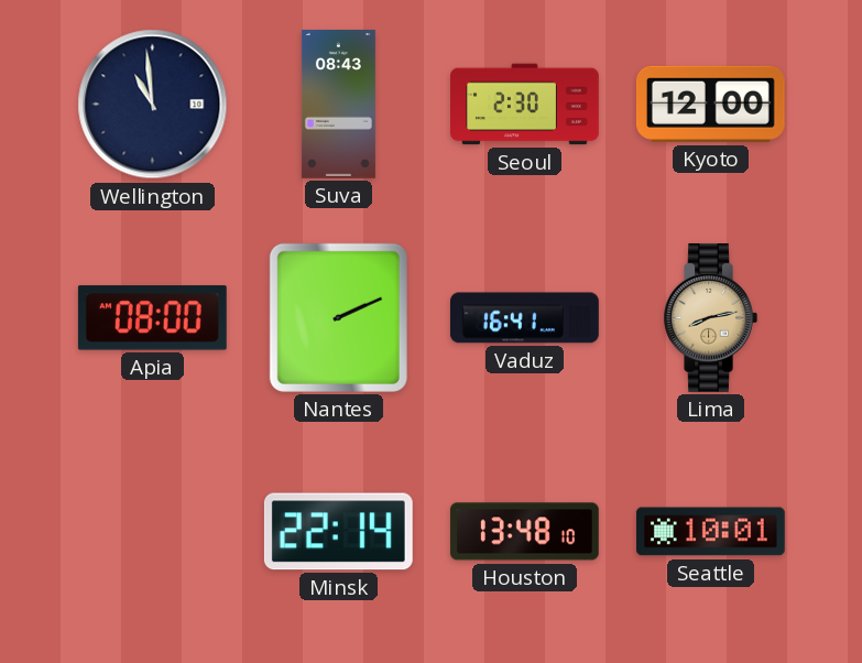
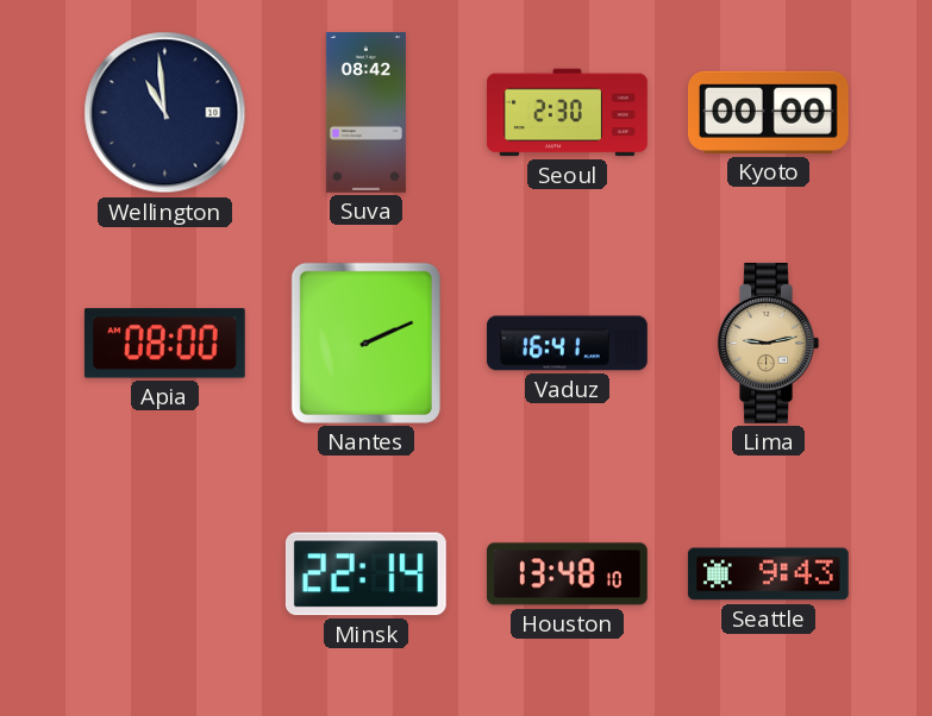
Suva: 08:43 -> 08:42 (365, 113)
Kyoto: 12:00 -> 00:00 (768, 112)
Lima: 8:13 -> 9:13 (768, 343)
Seattle: 10:01 -> 9:43 (768, 574)
